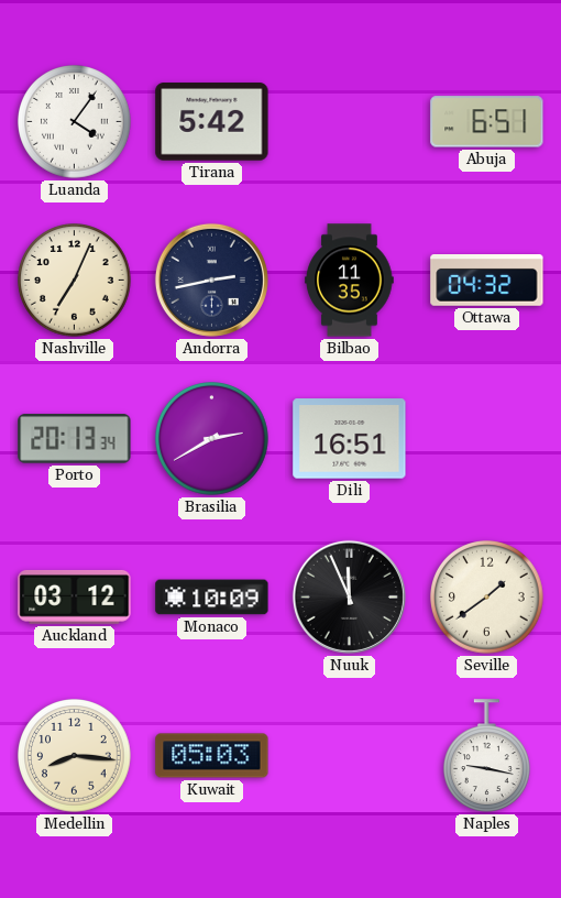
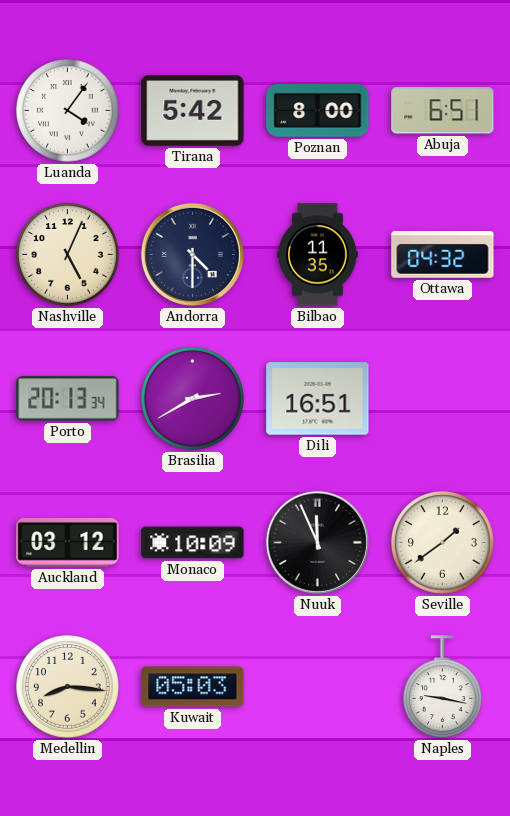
Poznan: none -> 8:00 (318, 111)
Nashville: 7:04 -> 5:04 (68, 255)
Andorra: 2:43 -> 4:30 (192, 254)
